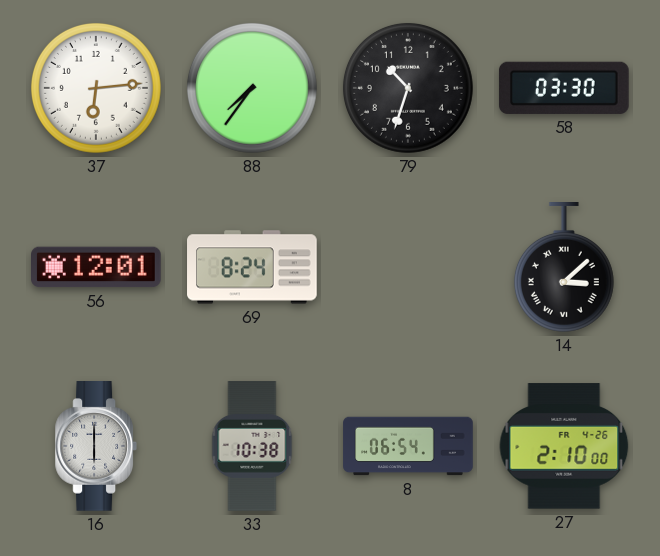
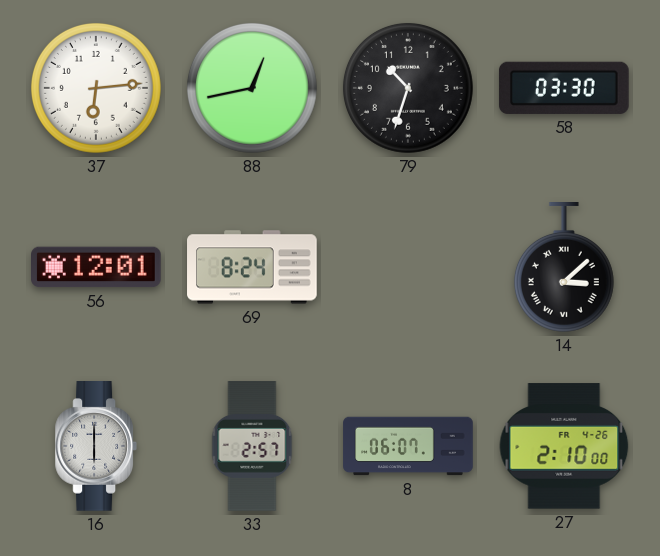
88: 7:36 -> 12:43 (252, 88)
33: 10:38 -> 2:57 (252, 446)
8: 06:54 -> 06:07 (408, 446)
